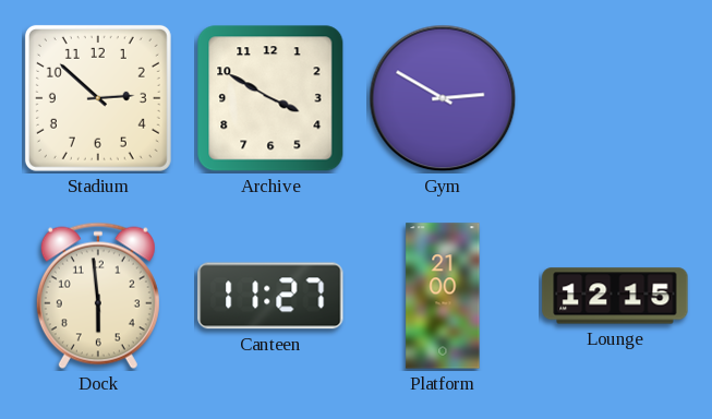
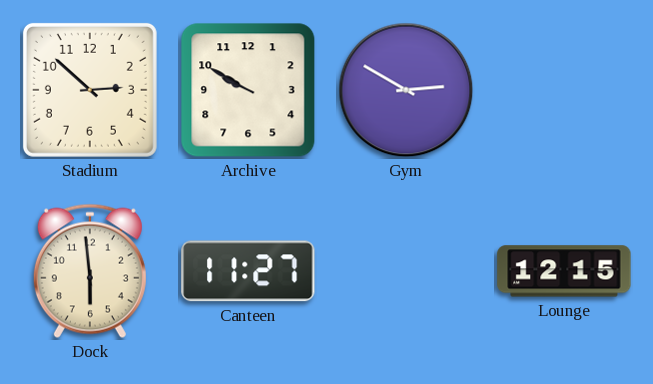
Archive: 3:50 -> 9:50 (248, 90)
Platform: 21:00 -> none (443, 296)
